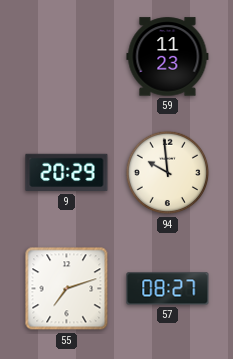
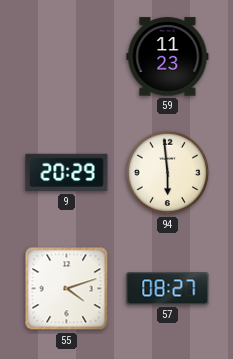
94: 9:59 -> 5:59 (168, 173)
55: 7:12 -> 4:12 (67, 289)
